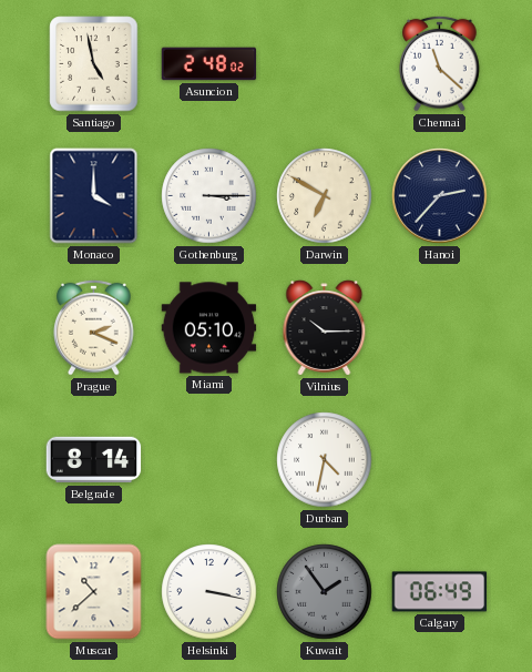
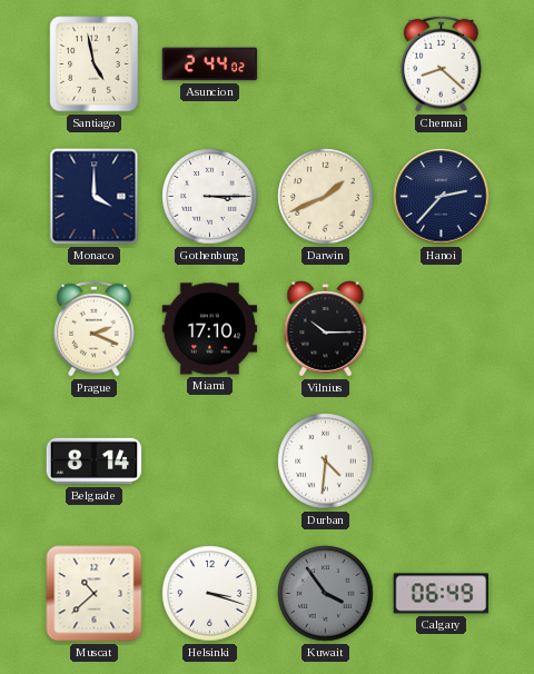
Asuncion: 2:48 -> 2:44 (210, 65)
Chennai: 11:22 -> 8:22 (442, 63)
Darwin: 6:50 -> 1:41 (326, 197)
Miami: 05:10 -> 17:10 (210, 329)
Durban: 4:32 -> 4:31 (326, 462)
Helsinki: 3:17 -> 3:18 (210, 594)
Kuwait: 1:54 -> 3:54 (326, 594)
